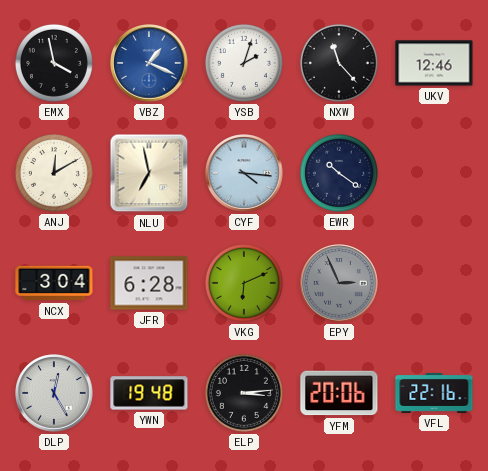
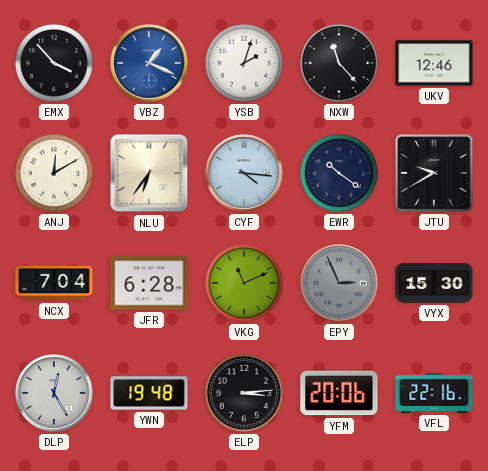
EMX: 3:58 -> 3:53 (54, 63)
NLU: 6:58 -> 6:36 (149, 173)
JTU: none -> 9:40 (434, 173)
NCX: 3:04 -> 7:04 (54, 283)
VKG: 6:11 -> 11:11 (244, 283)
VYX: none -> 15:30 (434, 283)
